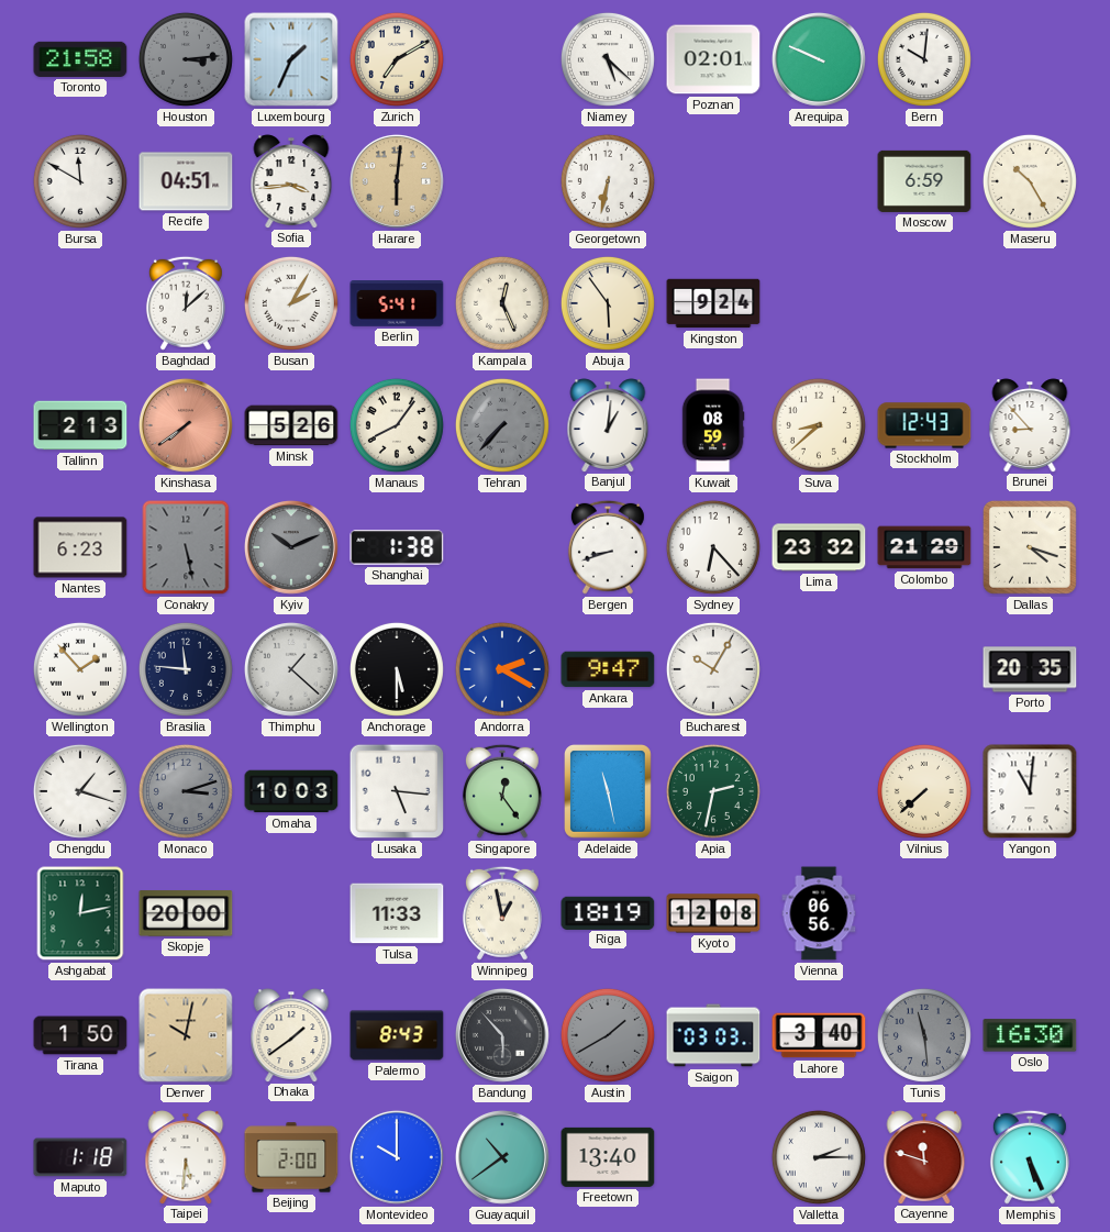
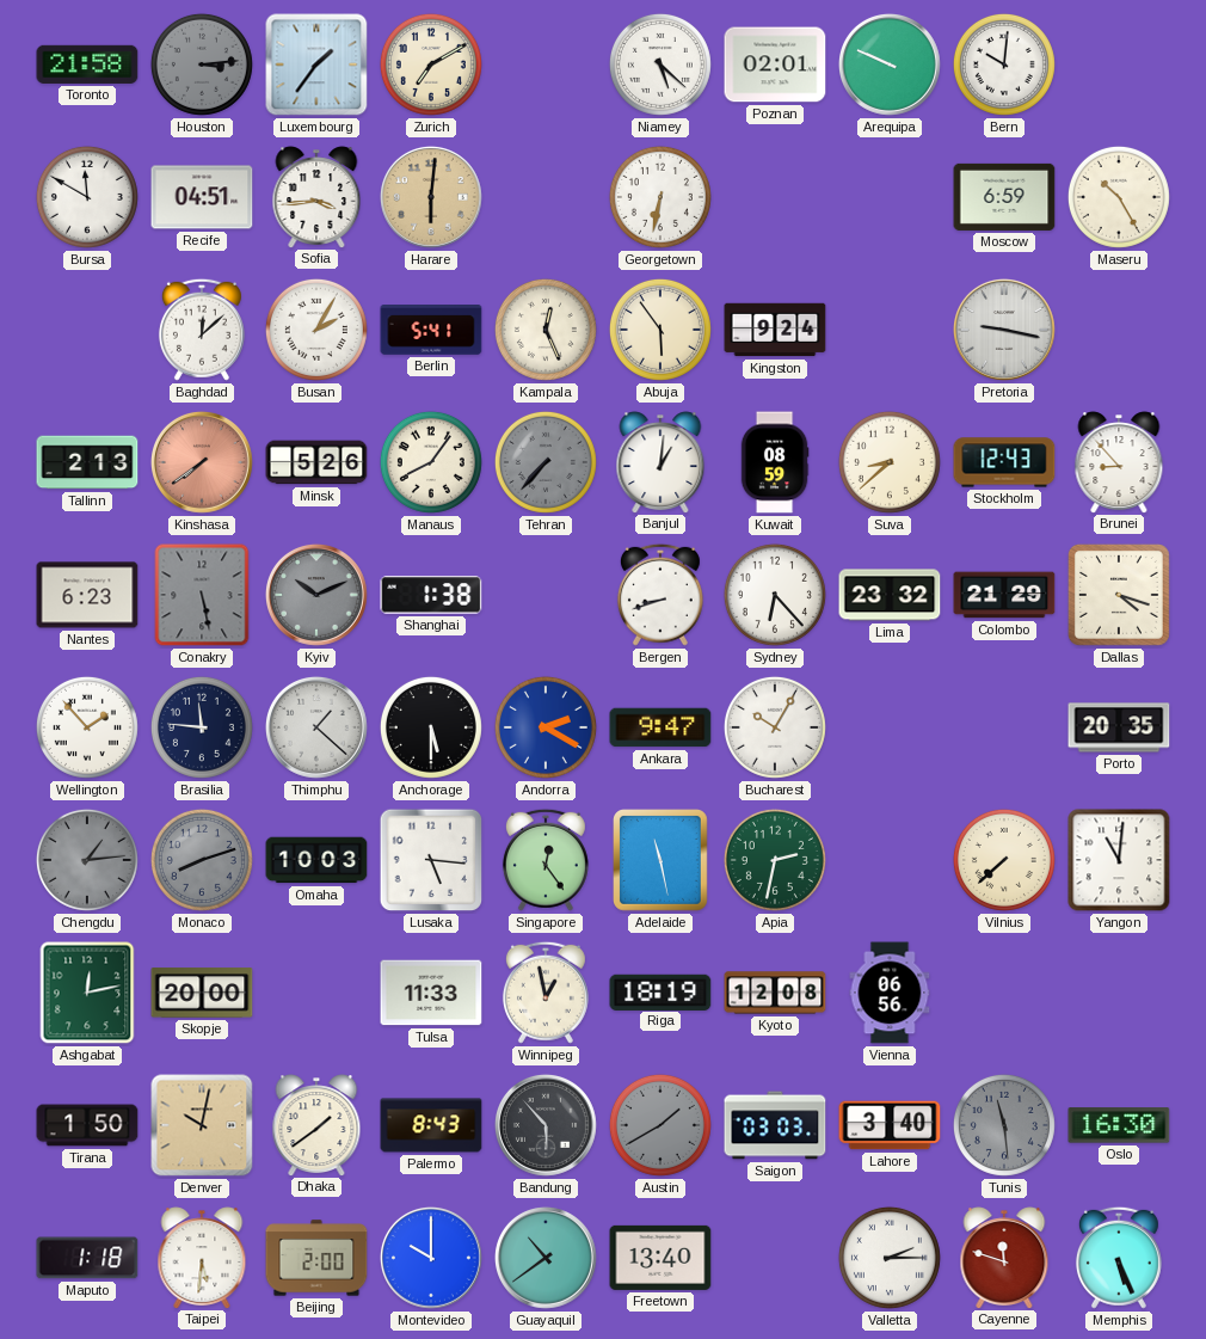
Luxembourg: 1:34 -> 1:36 (316, 65)
Pretoria: none -> 9:17 (1004, 330)
Chengdu: 1:18 -> 1:14 (87, 860)
Chengdu dial: white -> grey (87, 860)
Monaco: 3:12 -> 8:12 (202, 860)
